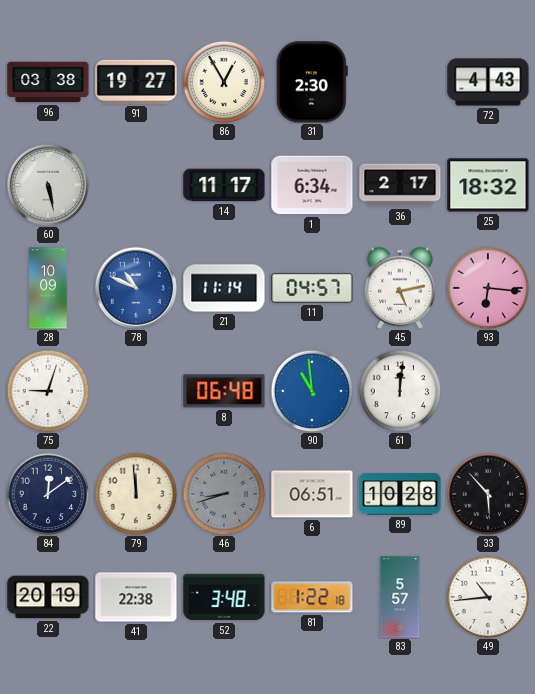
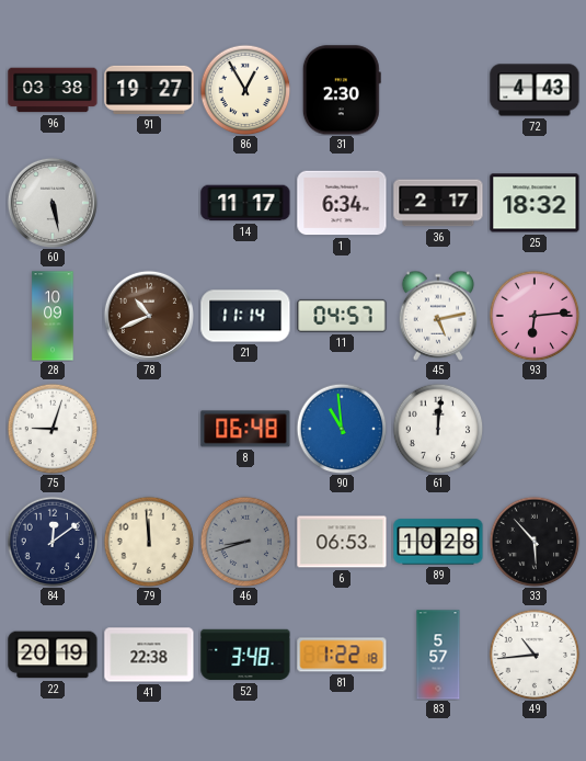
78: 10:49 -> 10:41 (149, 316)
78 dial: blue -> brown (149, 316)
93: 6:16 -> 6:14 (535, 316)
6: 06:51 -> 06:53 (342, 542)
